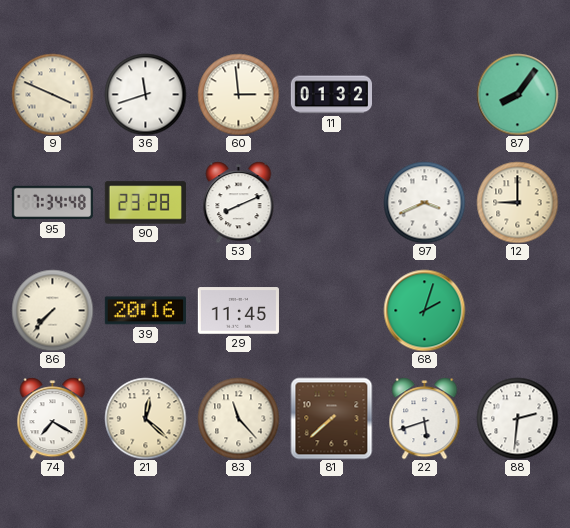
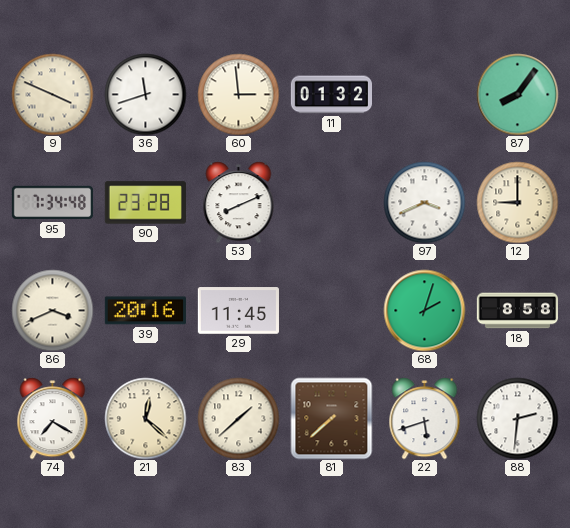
86: 7:37 -> 3:41 (52, 310)
18: none -> 8:58 (517, 311)
83: 11:23 -> 1:38 (238, 418)
